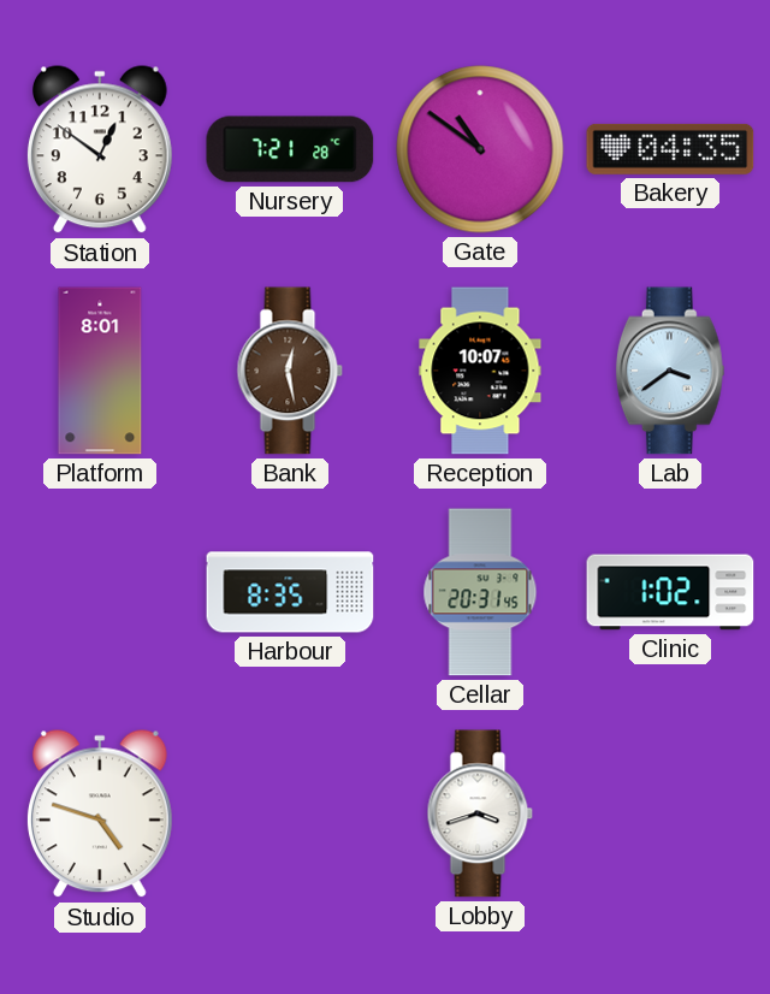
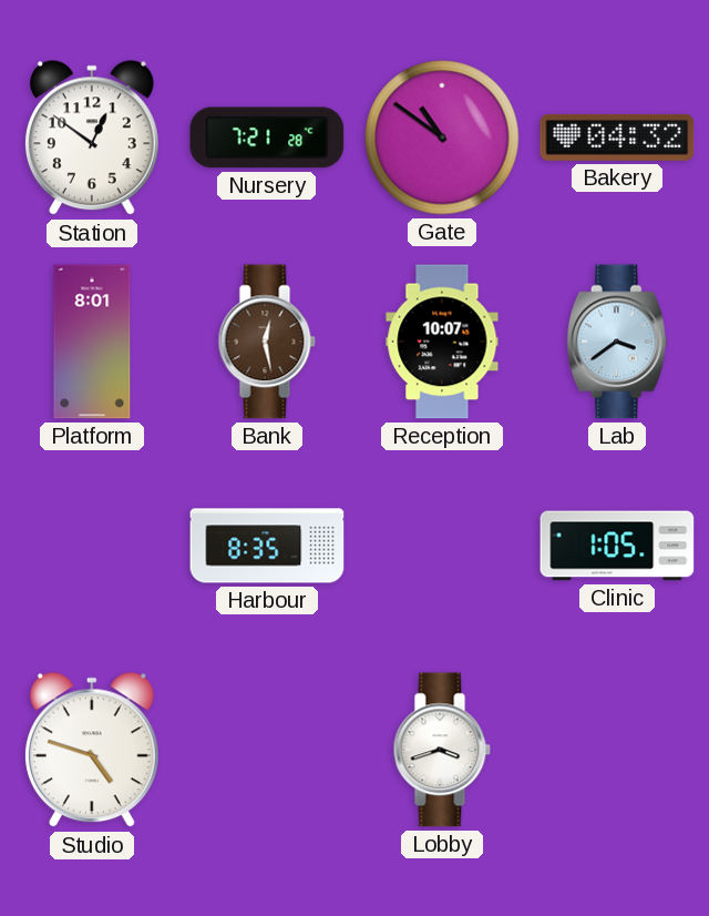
Bakery: 04:35 -> 04:32 (617, 138)
Cellar: 20:31 -> none (480, 592)
Clinic: 1:02 -> 1:05 (617, 546)
